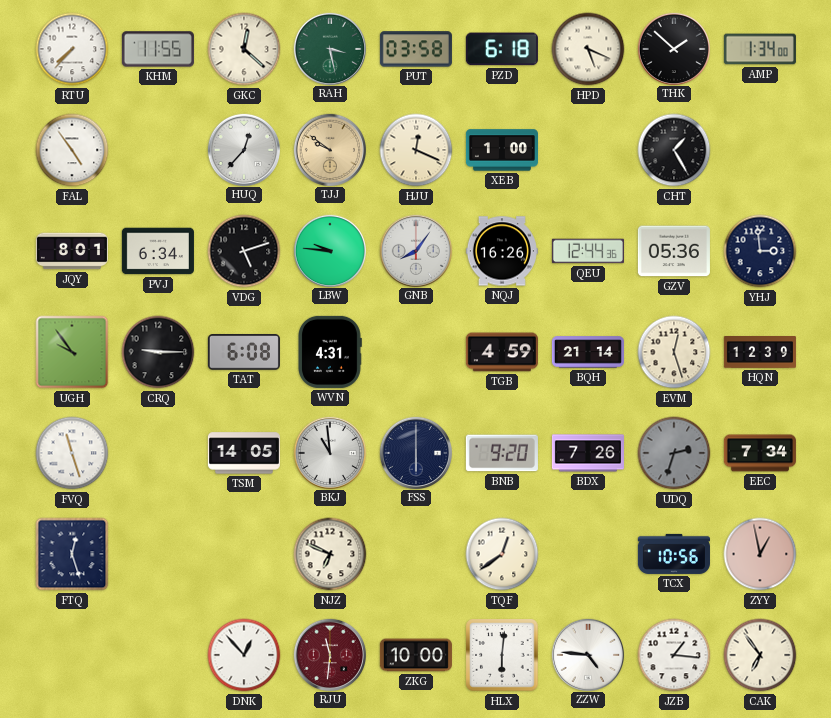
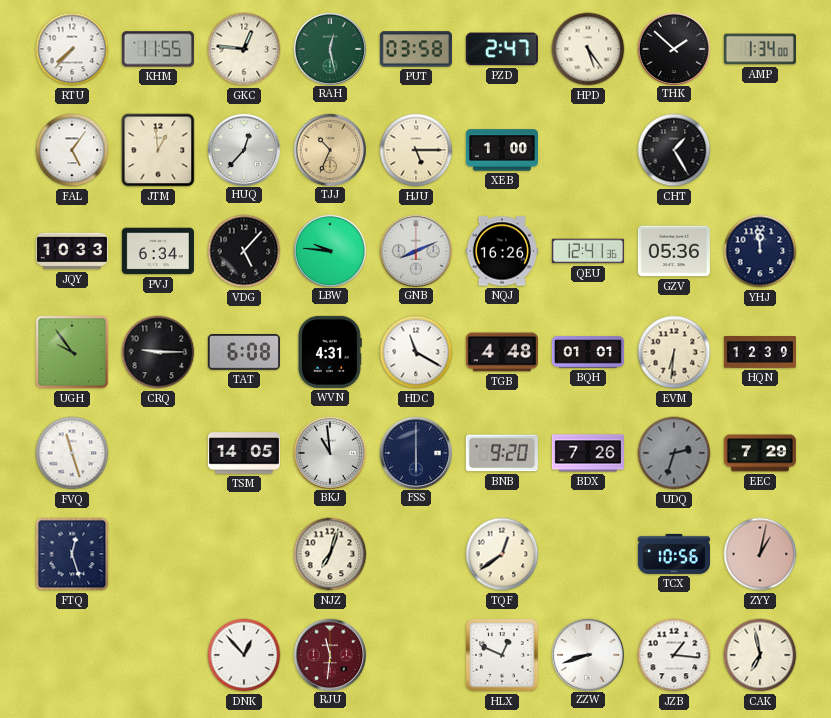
GKC: 12:22 -> 12:46 (244, 49)
RAH: 3:28 -> 12:28 (329, 48)
PZD: 6:18 -> 2:47 (502, 49)
HPD: 5:19 -> 5:24 (588, 49)
FAL: 4:54 -> 5:06 (72, 150)
JTM: none -> 12:59 (158, 150)
TJJ: 9:51 -> 10:34 (329, 149)
HJU: 12:19 -> 5:15 (416, 150)
JQY: 8:01 -> 10:33 (72, 251)
VDG: 5:12 -> 5:07 (244, 251)
GNB: 8:06 -> 8:11 (415, 250)
QEU: 12:44 -> 12:41 (588, 251)
YHJ: 2:59 -> 11:59 (760, 251)
HDC: none -> 11:20 (416, 352)
TGB: 4:59 -> 4:48 (502, 352)
BQH: 21:14 -> 01:01 (588, 352)
EVM: 12:27 -> 6:31 (674, 352)
EEC: 7:34 -> 7:29 (760, 453)
NJZ: 6:49 -> 7:03 (330, 554)
ZYY: 12:58 -> 1:02 (760, 554)
ZKG: 10:00 -> none (416, 655)
HLX: 6:01 -> 12:49 (502, 655)
ZZW: 4:46 -> 8:42 (587, 654)
CAK: 6:54 -> 6:58 (760, 655)
